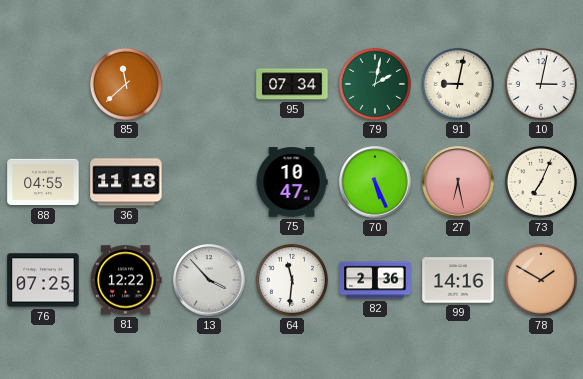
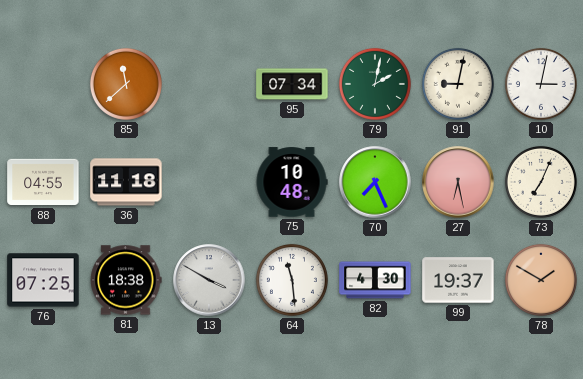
75: 10:47 -> 10:48 (292, 182)
70: 5:26 -> 7:26 (375, 182)
81: 12:22 -> 18:38 (126, 280)
13: 3:53 -> 3:50 (209, 280)
64: 11:31 -> 11:29 (292, 280)
82: 2:36 -> 4:30 (375, 280)
99: 14:16 -> 19:37 (458, 280)
